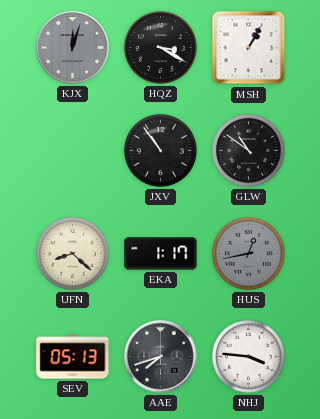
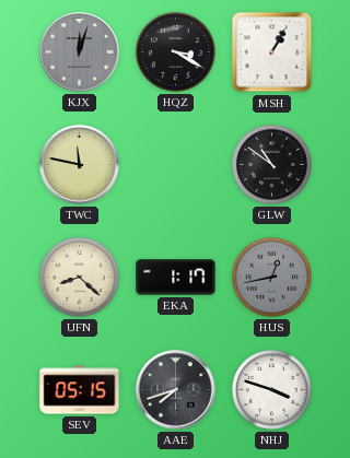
TWC: none -> 11:47 (80, 165)
JXV: 10:54 -> none (160, 150)
SEV: 05:13 -> 05:15 (80, 390)
NHJ: 3:46 -> 3:48 (271, 389)
